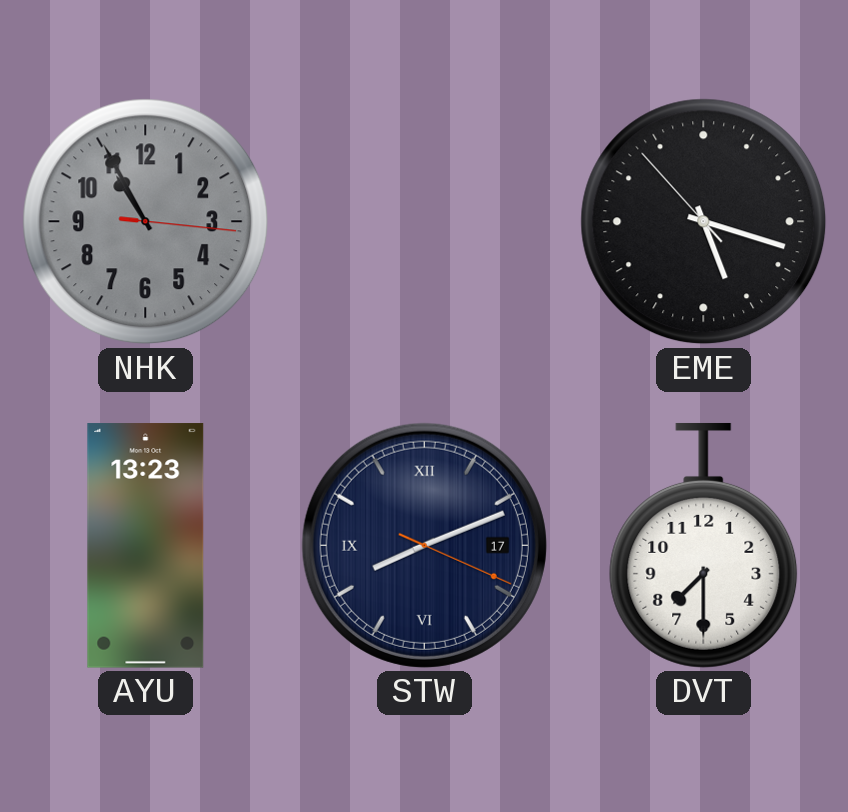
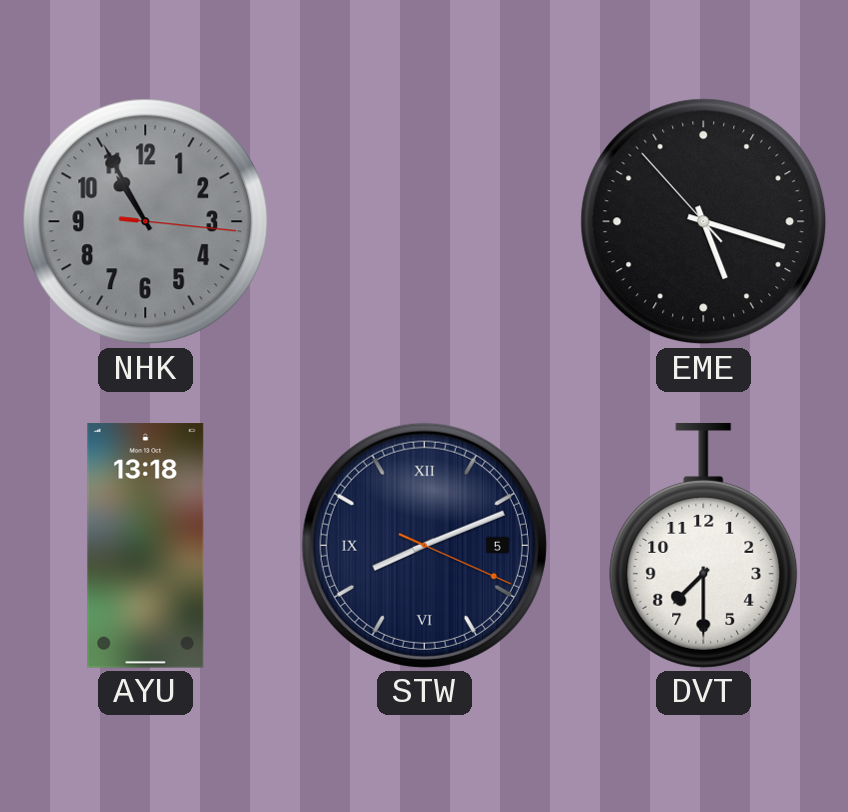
AYU: 13:23 -> 13:18 (146, 546)
STW date: 17 -> 5 (424, 545)
